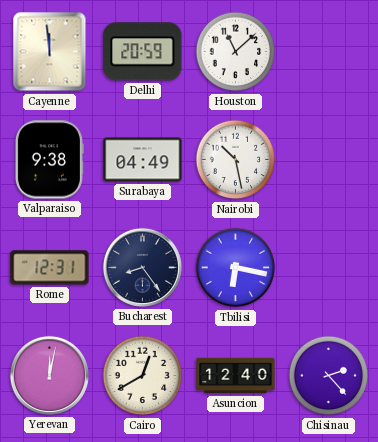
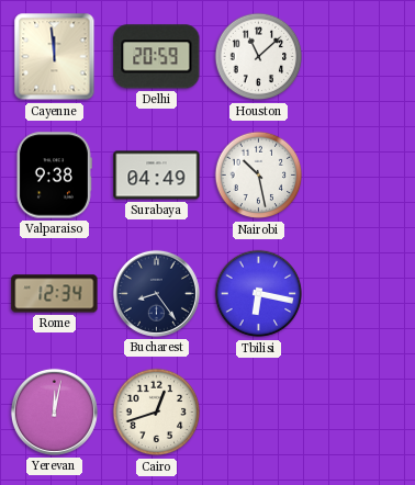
Rome: 12:31 -> 12:34 (55, 294)
Cairo: 12:40 -> 12:42 (157, 413)
Asuncion: 12:40 -> none (236, 376)
Chisinau: 2:23 -> none (329, 376)
